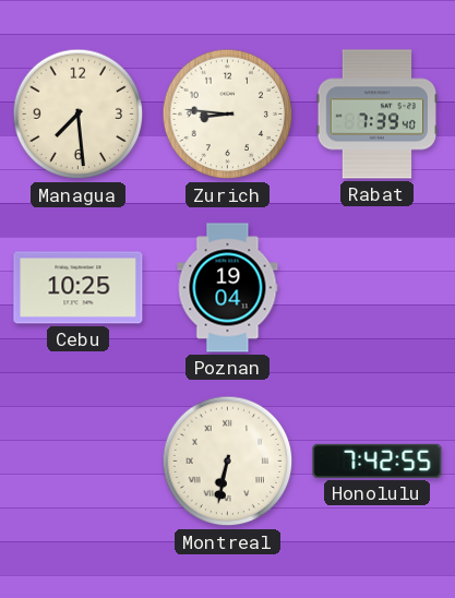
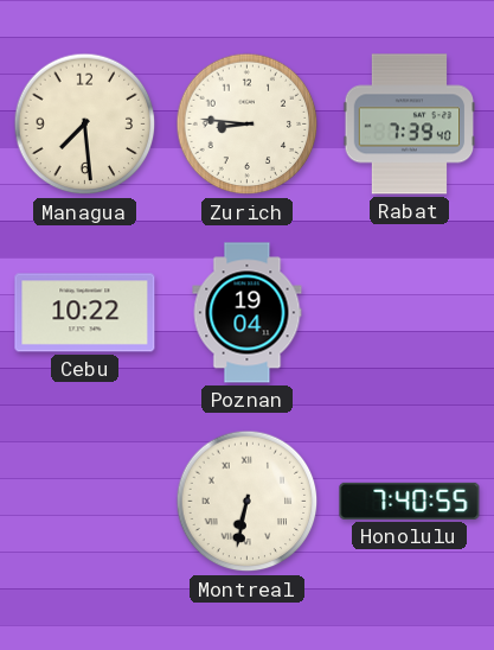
Cebu: 10:25 -> 10:22 (85, 313)
Honolulu: 7:42 -> 7:40 (410, 501)
